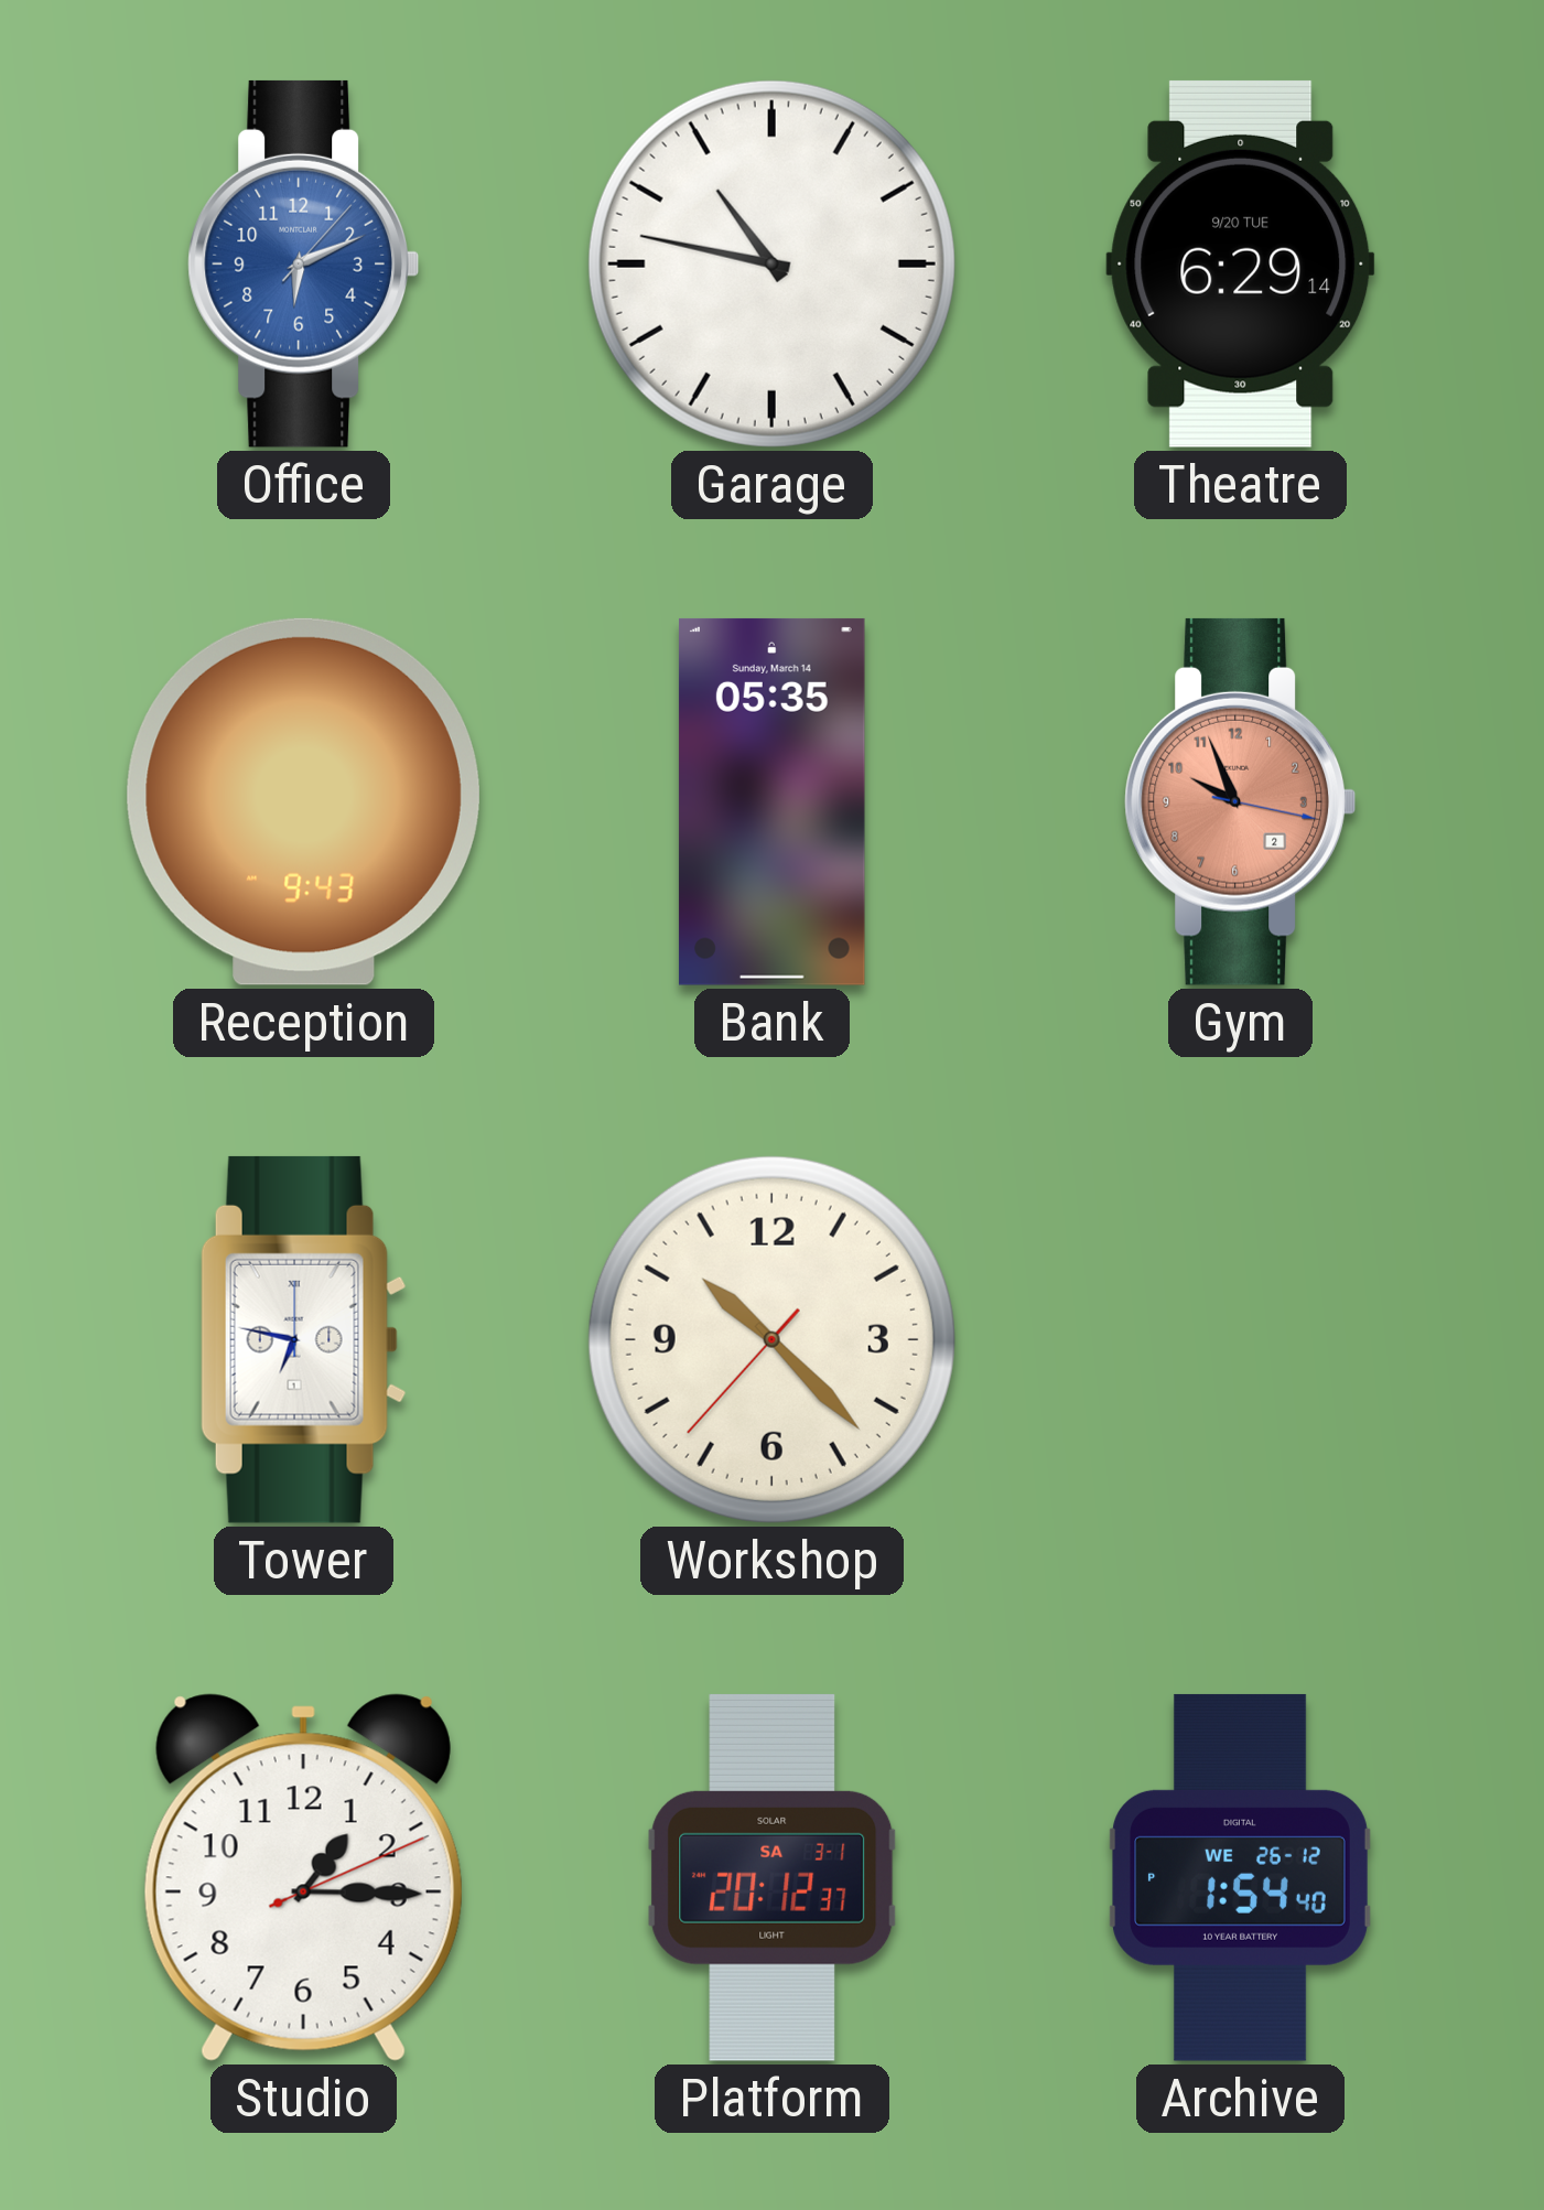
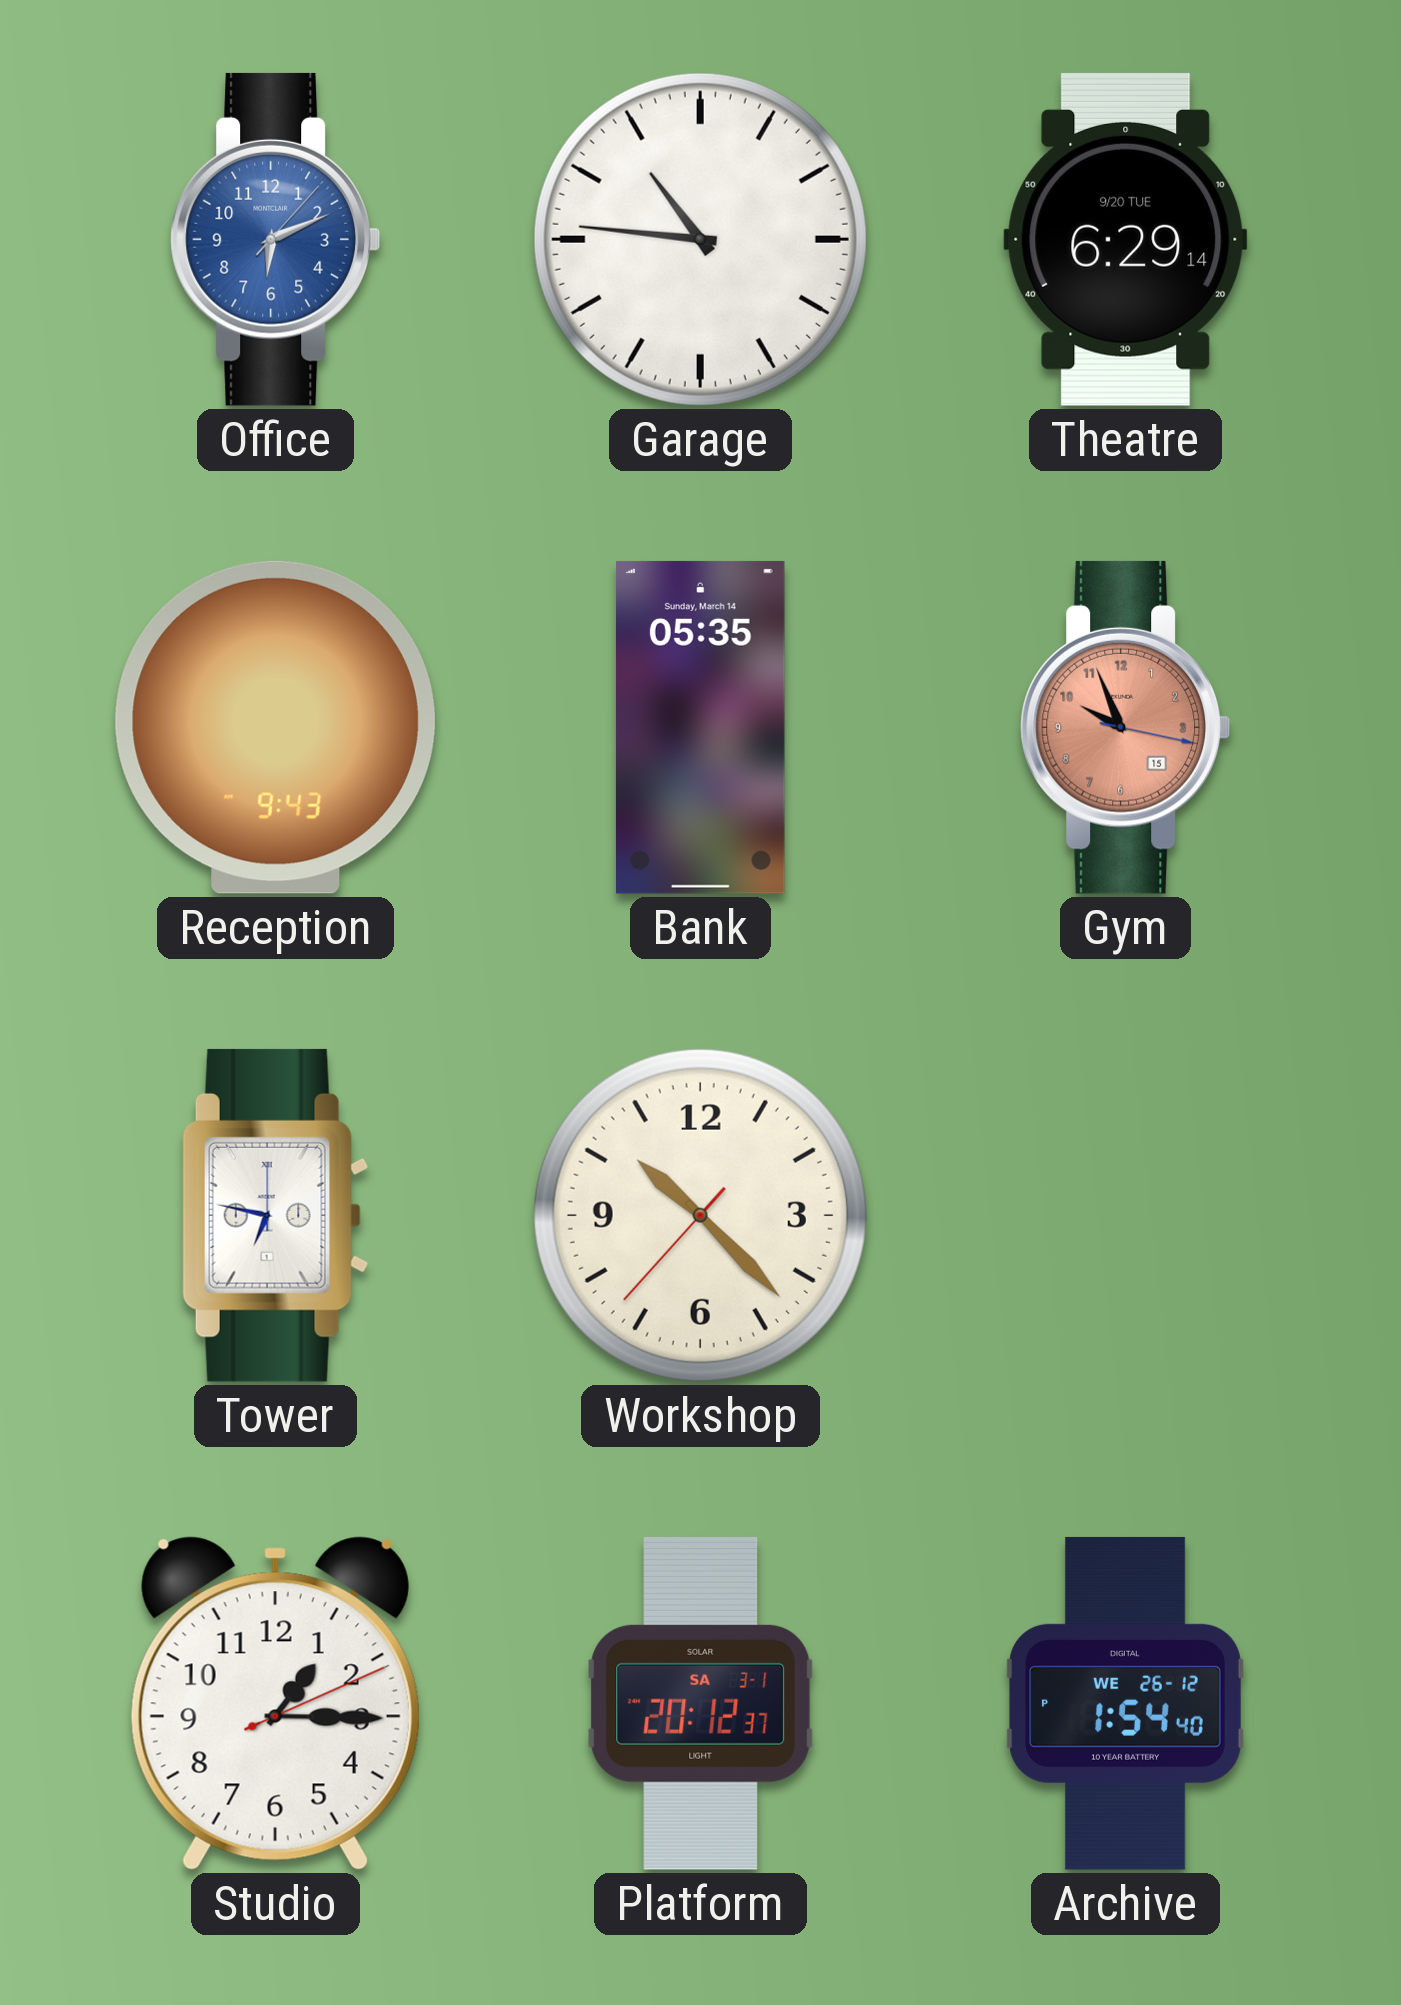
Garage: 10:47 -> 10:46 (700, 239)
Gym date: 2 -> 15 (1125, 727)
